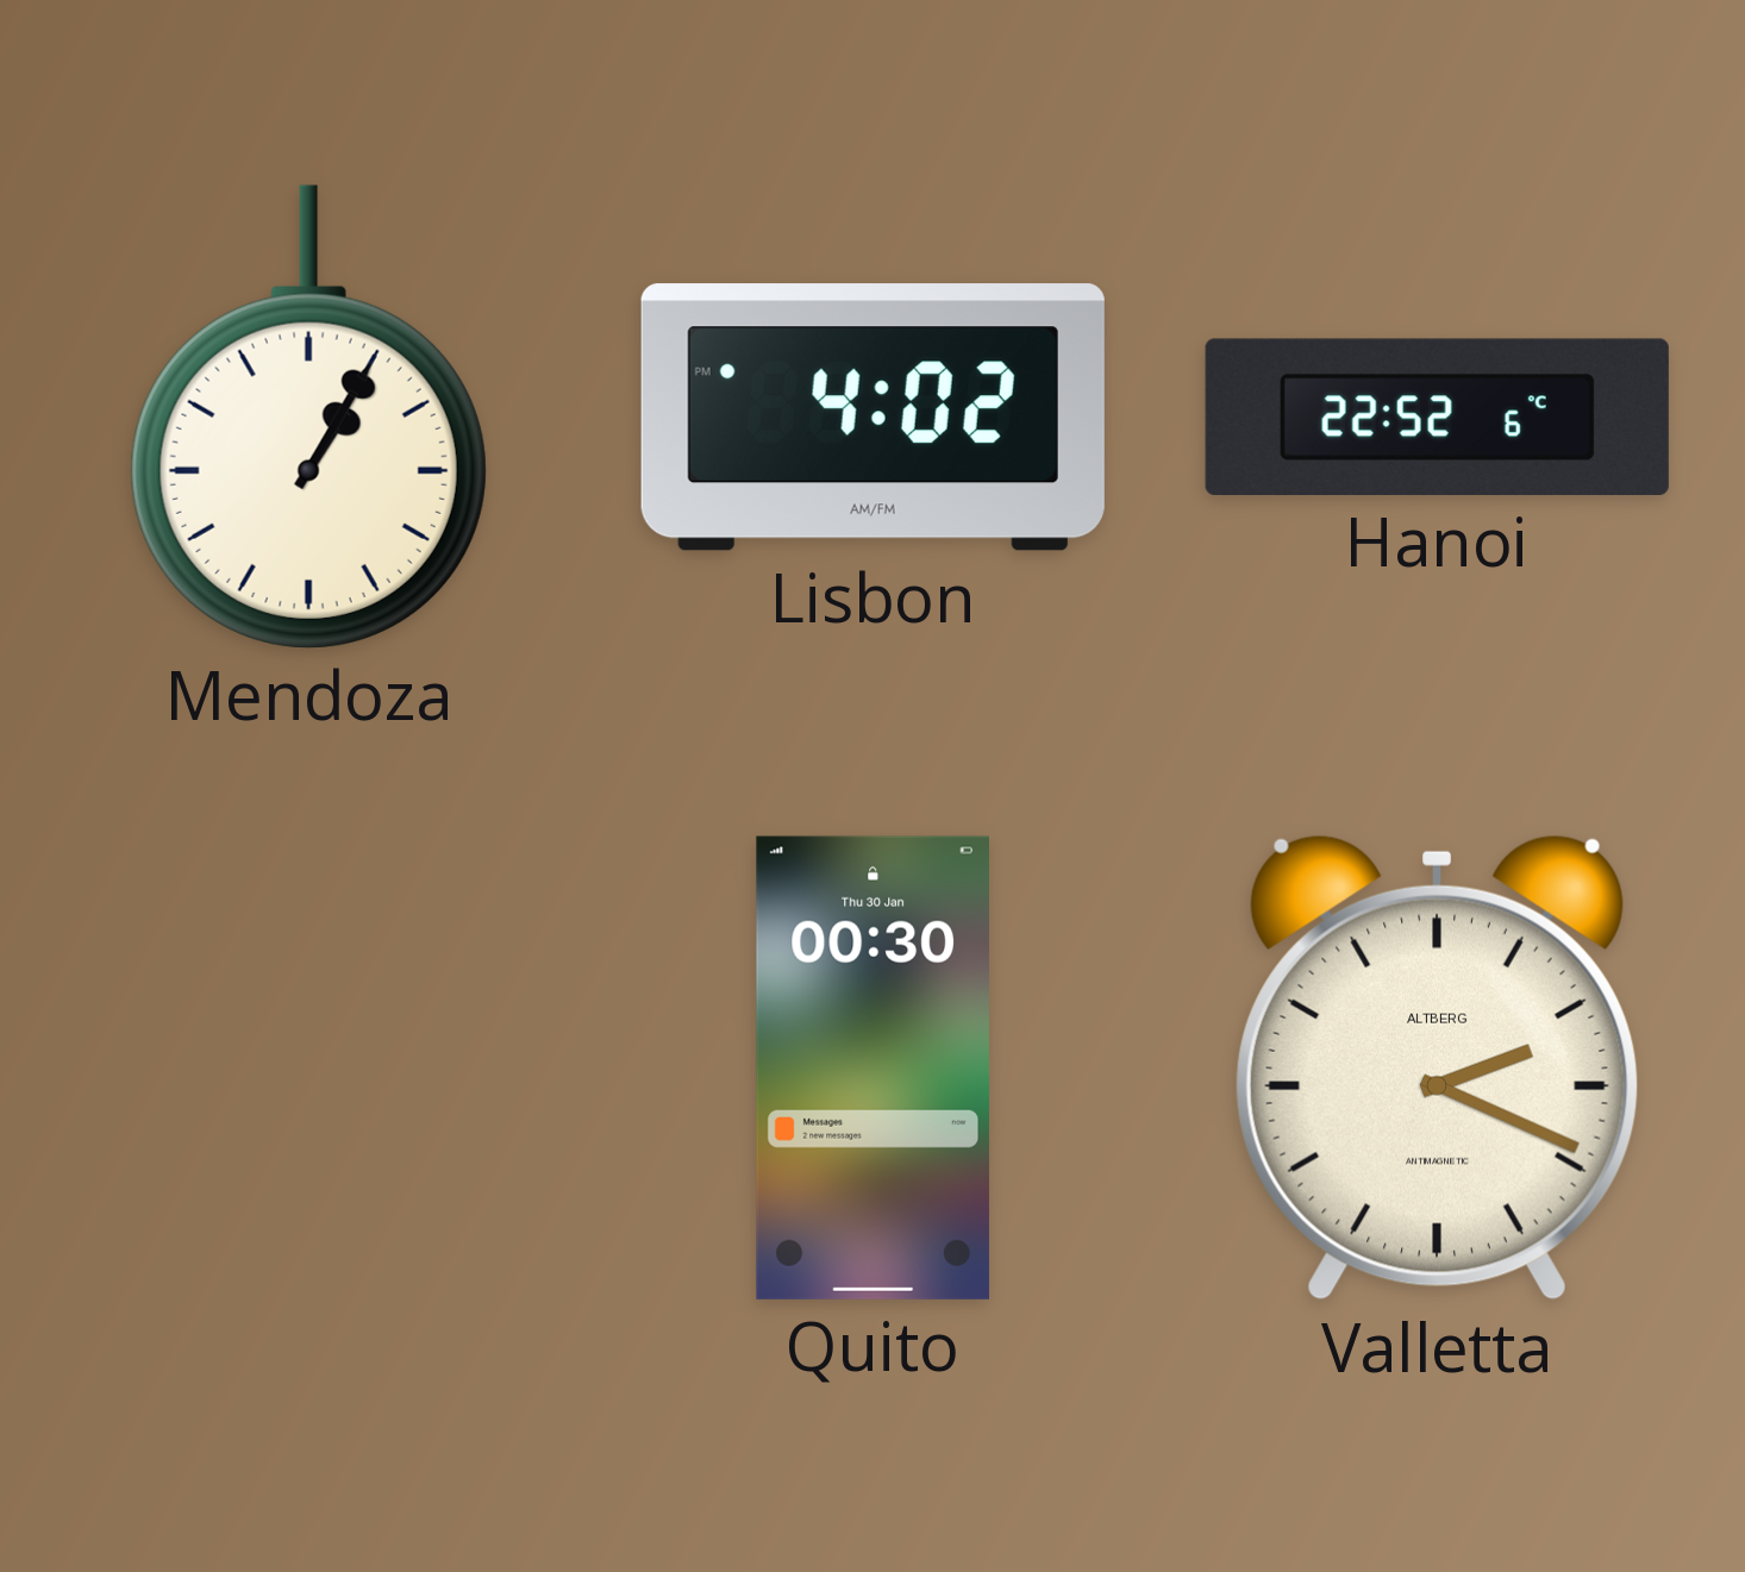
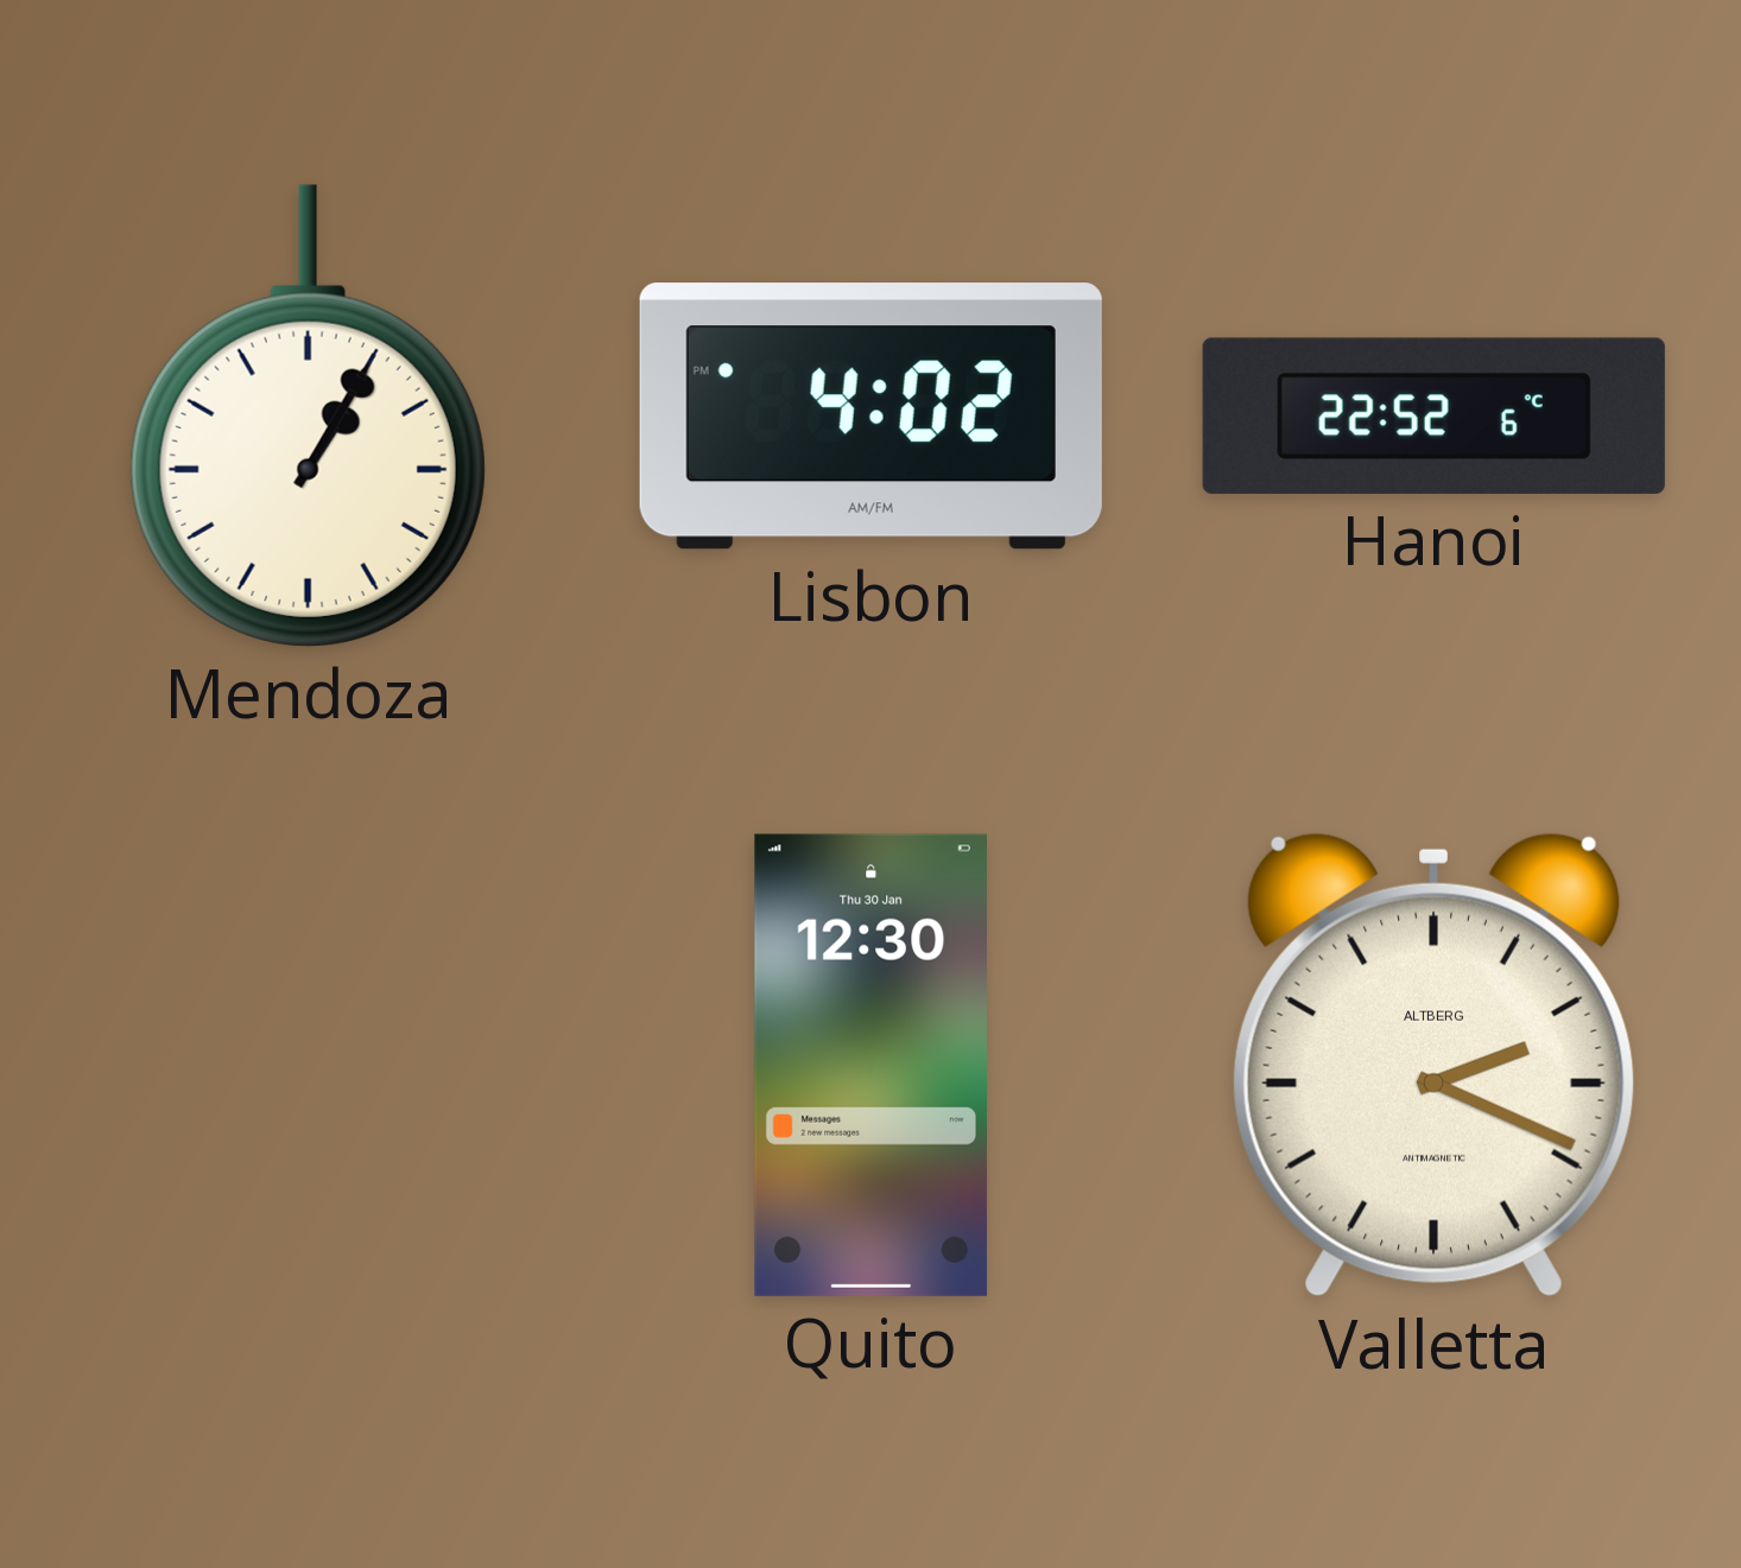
Quito: 00:30 -> 12:30 (870, 1065)
